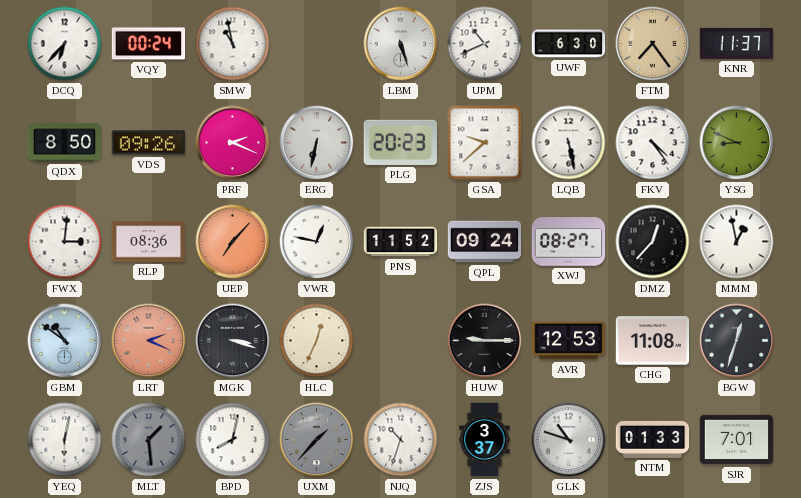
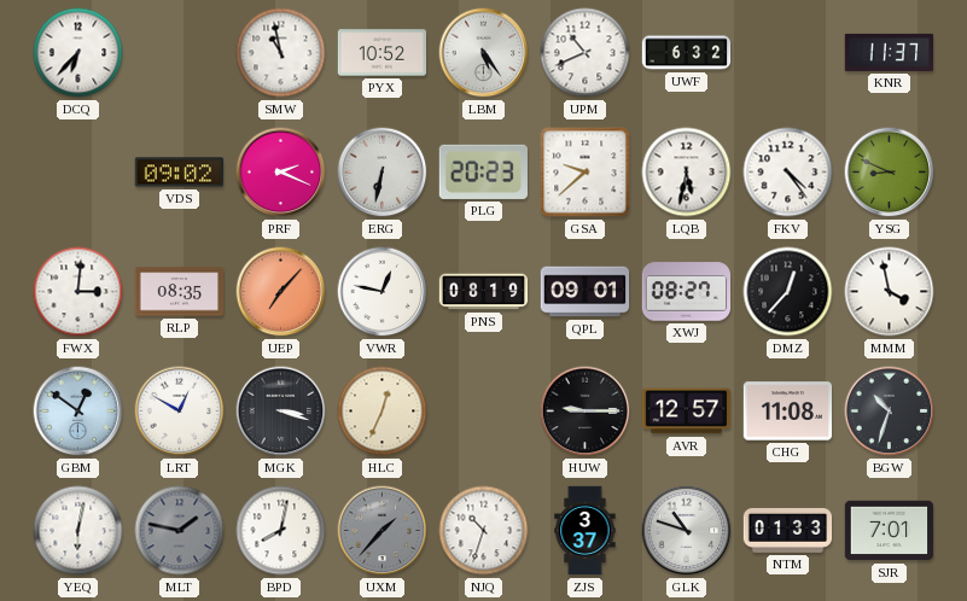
VQY: 00:24 -> none (149, 44)
PYX: none -> 10:52 (383, 53)
LBM: 5:27 -> 5:24 (484, 53)
UWF: 6:30 -> 6:32 (687, 53)
FTM: 7:24 -> none (653, 44)
QDX: 8:50 -> none (65, 143)
VDS: 09:26 -> 09:02 (180, 173)
LQB: 5:28 -> 5:32 (687, 173)
RLP: 08:36 -> 08:35 (180, 292)
PNS: 11:52 -> 08:19 (484, 292)
QPL: 09:24 -> 09:01 (586, 292)
MMM: 12:58 -> 3:58 (890, 292)
GBM: 10:51 -> 12:51 (78, 412)
LRT: 2:19 -> 12:50 (180, 412)
LRT dial: salmon -> white (180, 412)
AVR: 12:53 -> 12:57 (687, 412)
BGW: 12:33 -> 10:33 (890, 412)
MLT: 1:29 -> 1:47 (180, 531)
